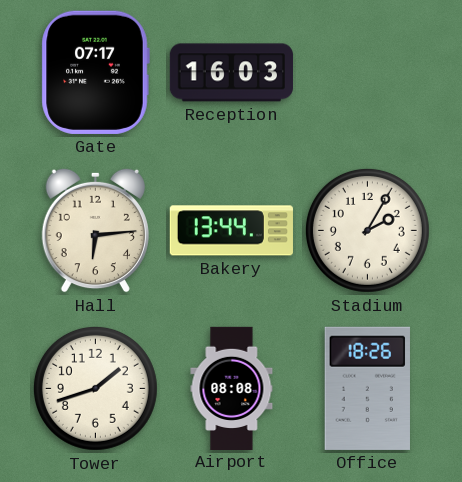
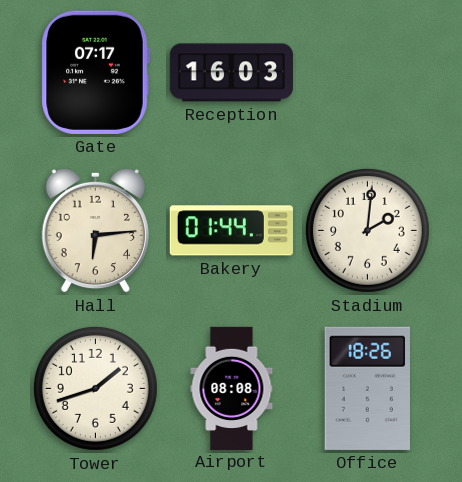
Bakery: 13:44 -> 01:44 (231, 231)
Stadium: 2:05 -> 2:01 (367, 230)
